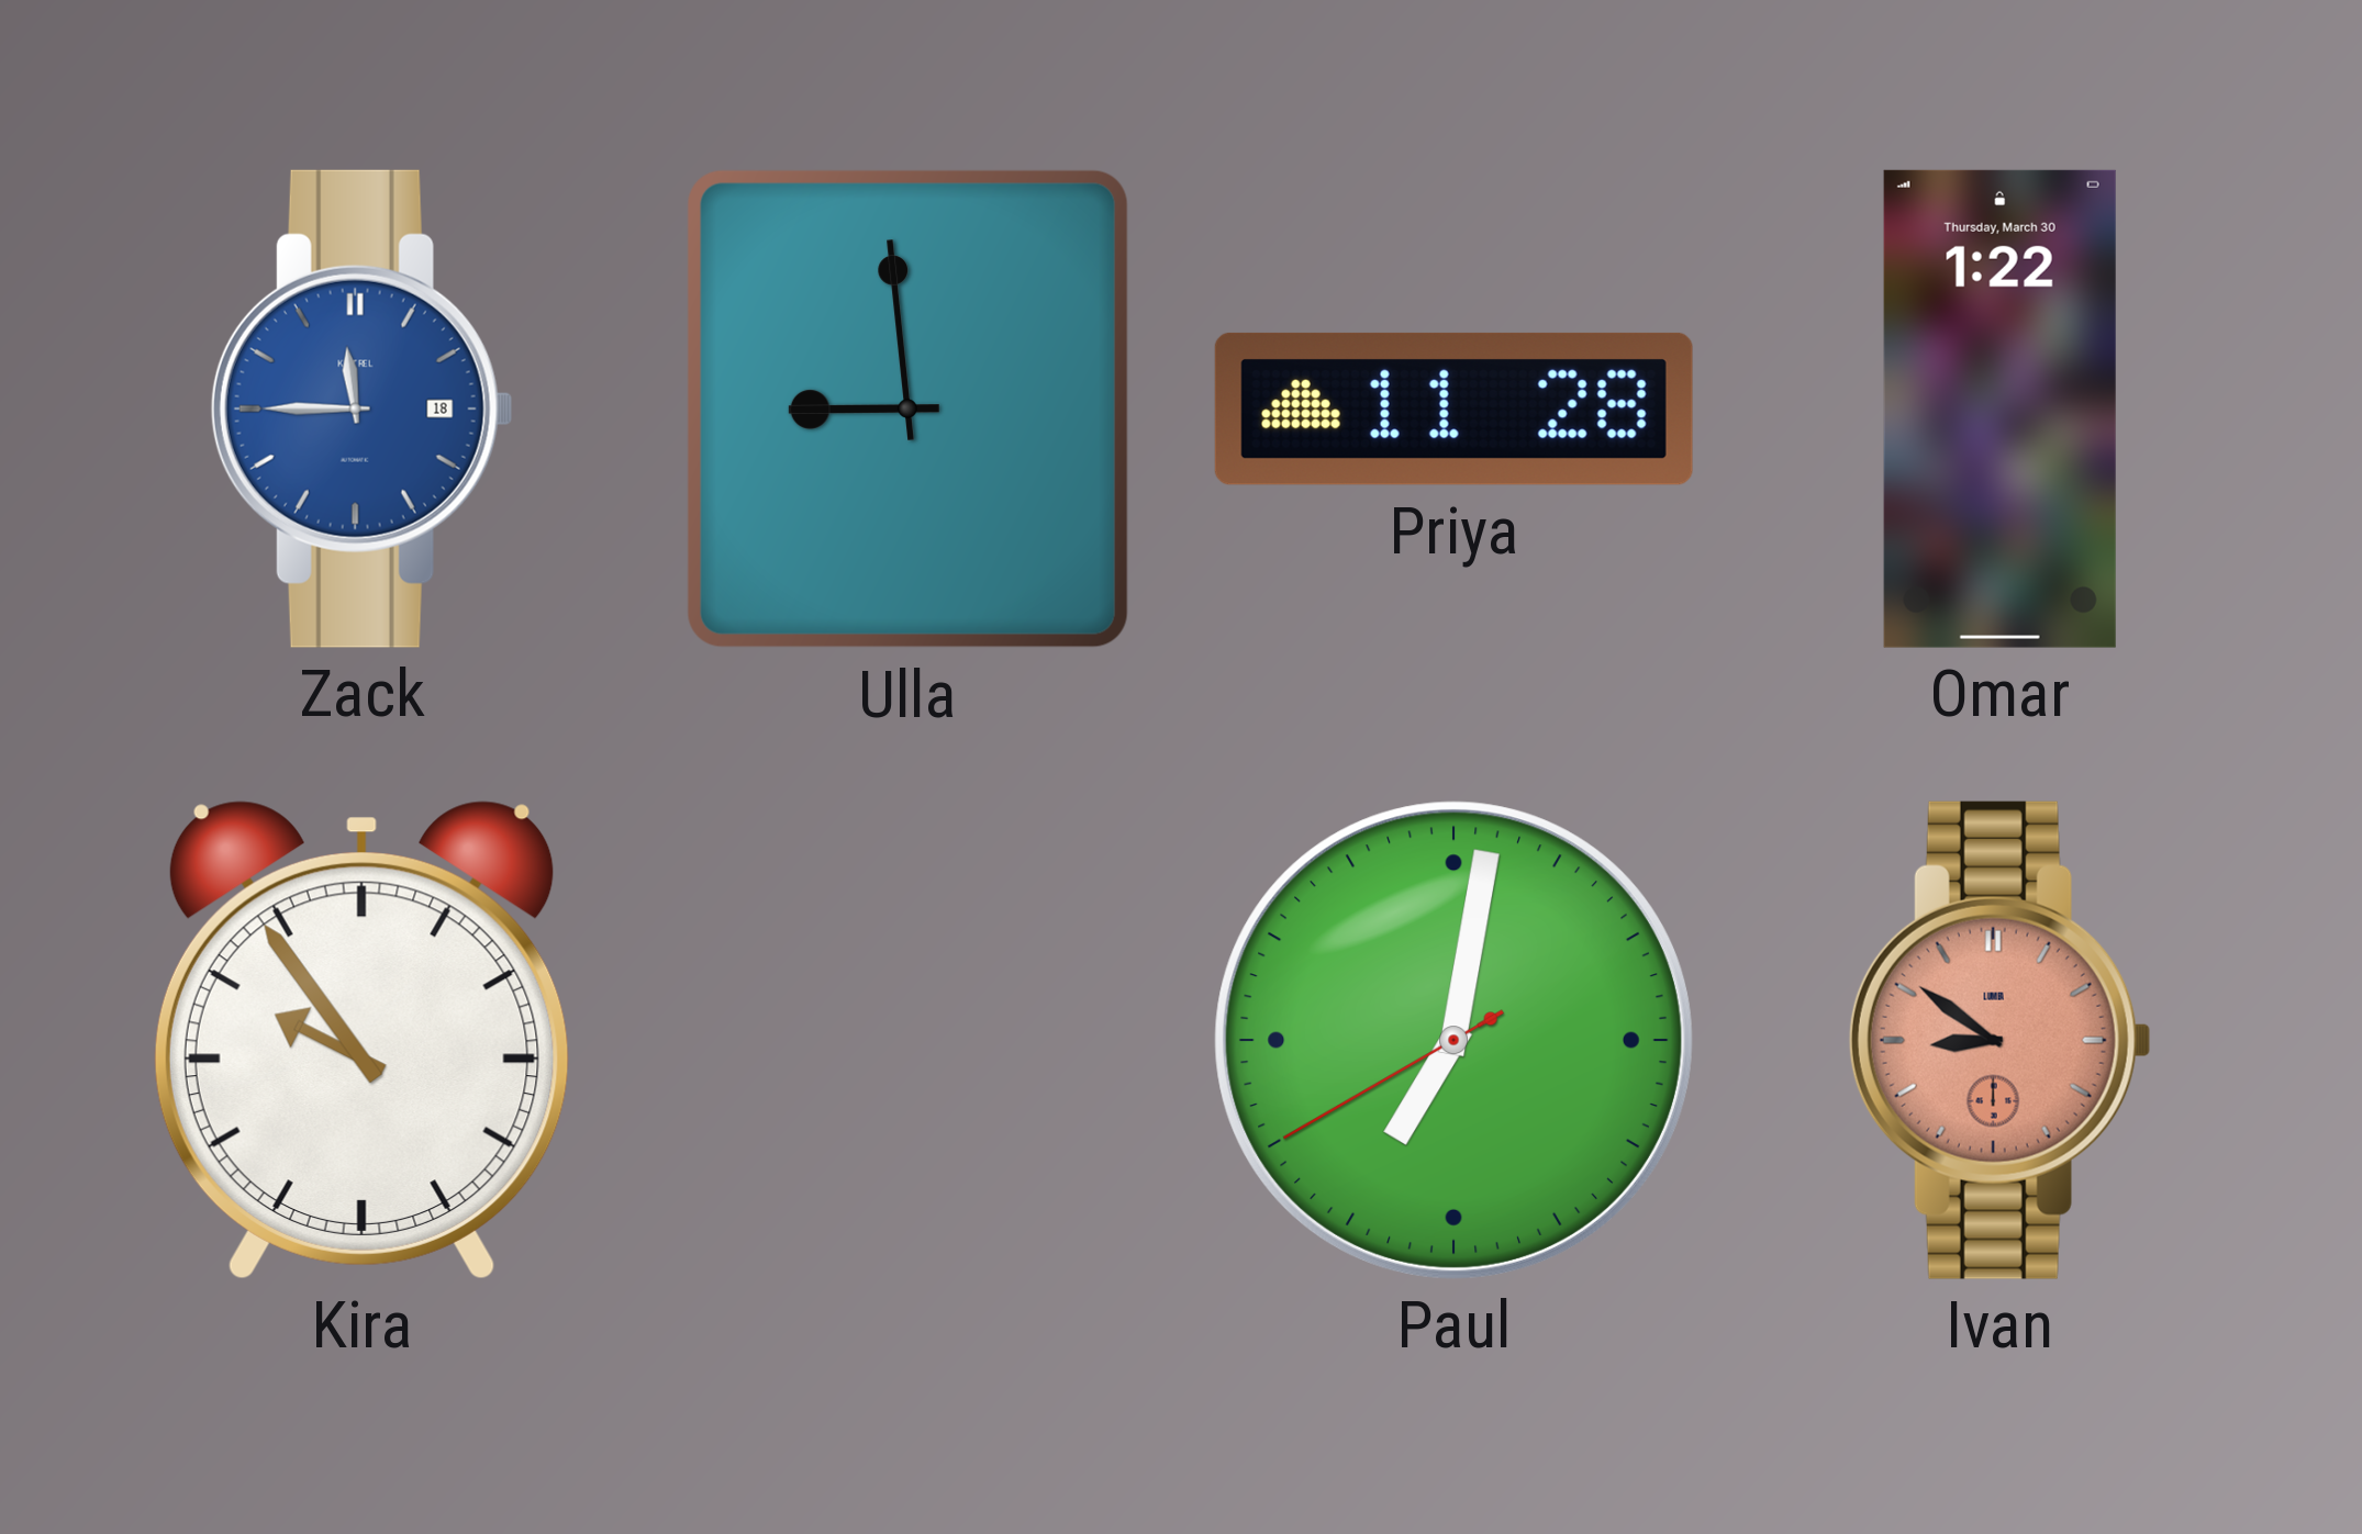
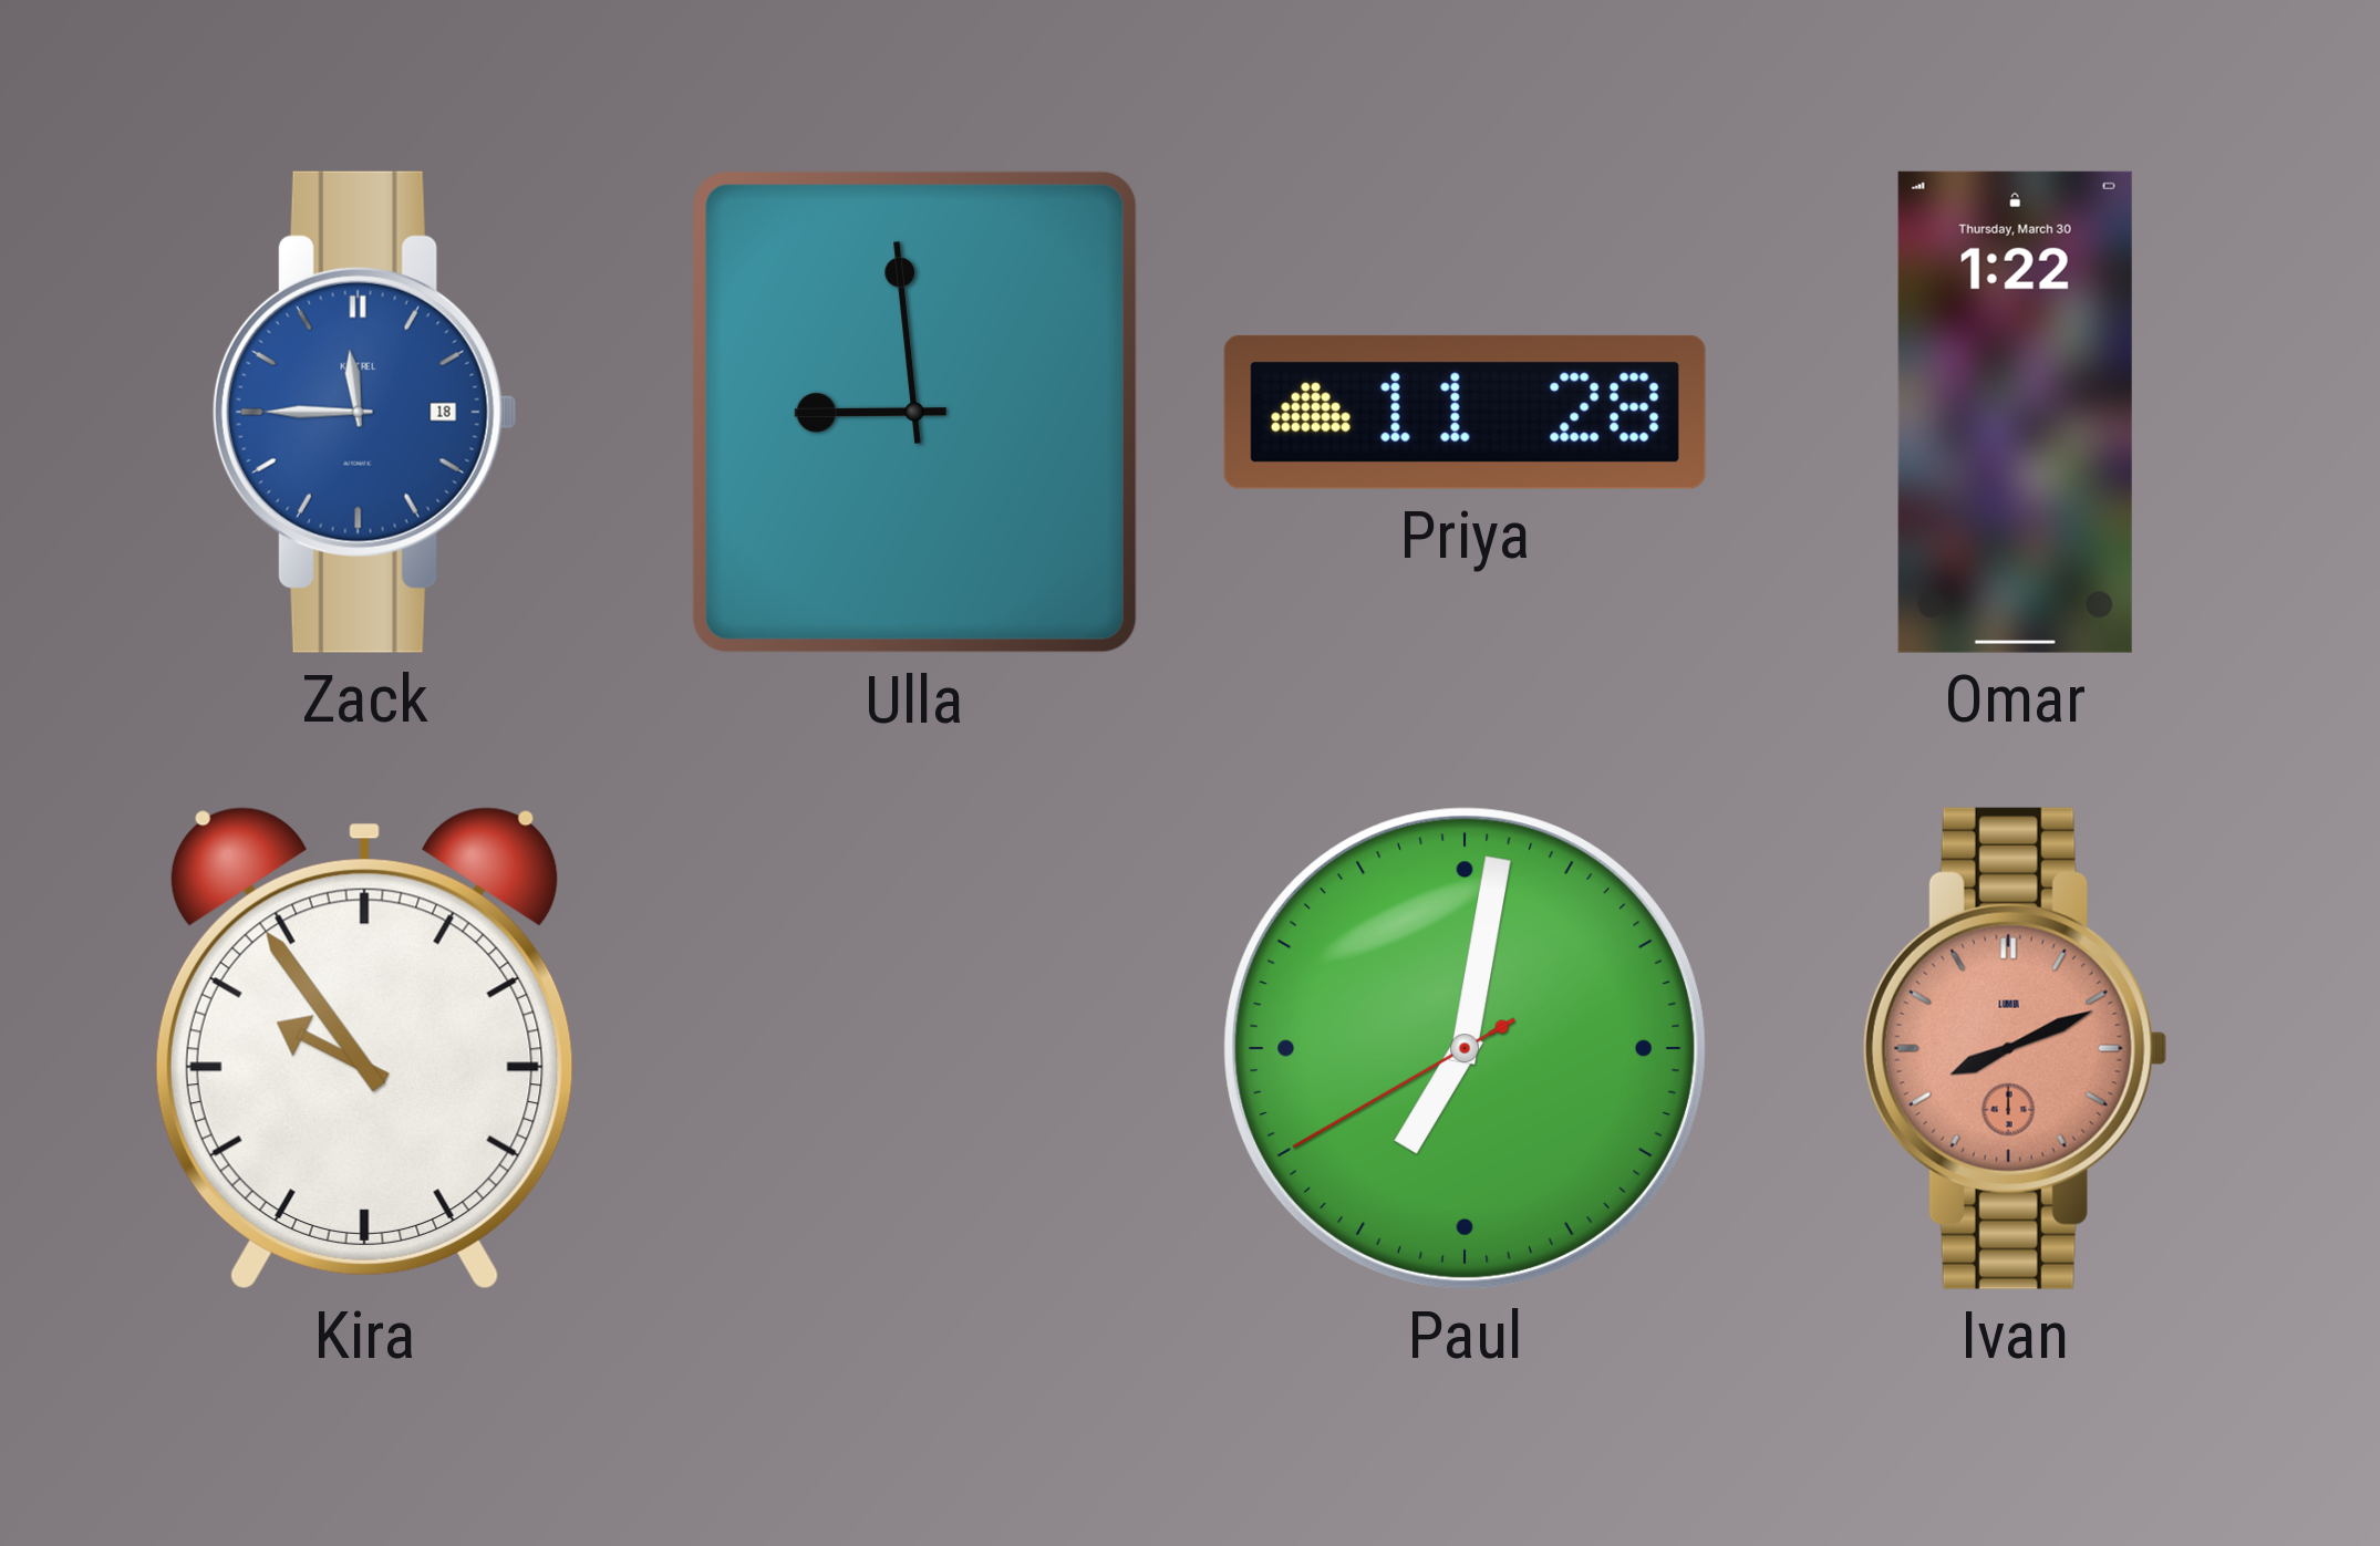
Ivan: 8:51 -> 8:11 (2015, 1048)
